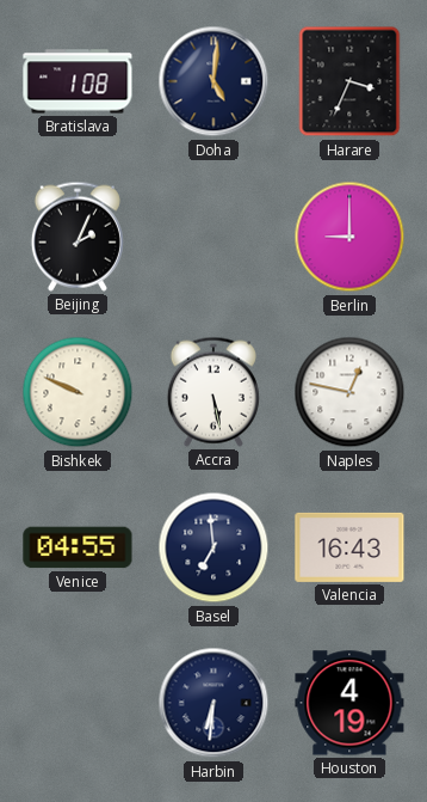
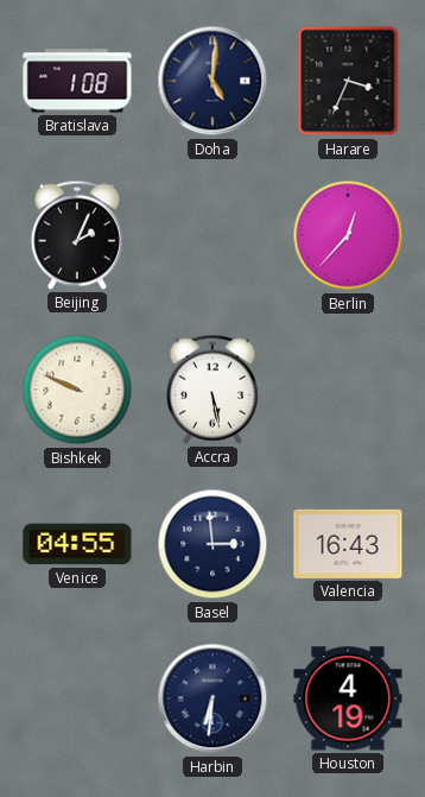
Berlin: 9:00 -> 12:37 (348, 235)
Naples: 12:47 -> none (349, 392)
Basel: 6:59 -> 2:59 (213, 544)
